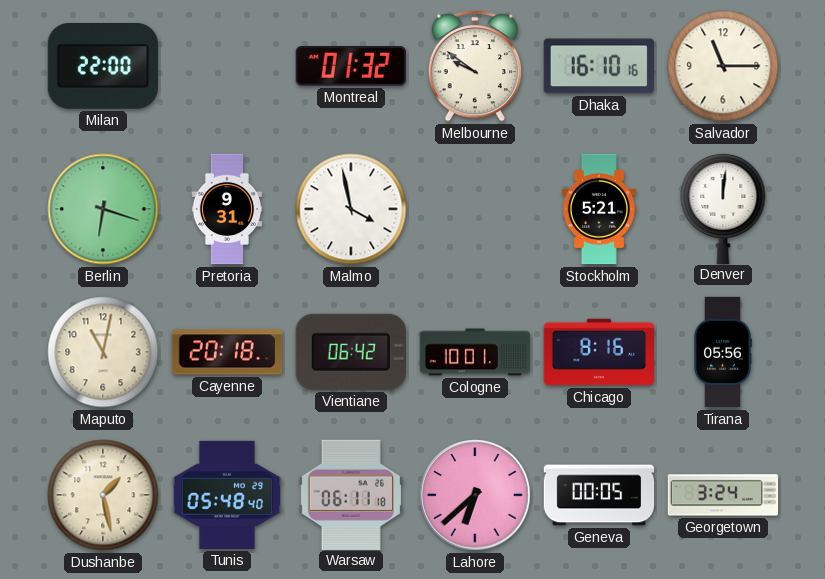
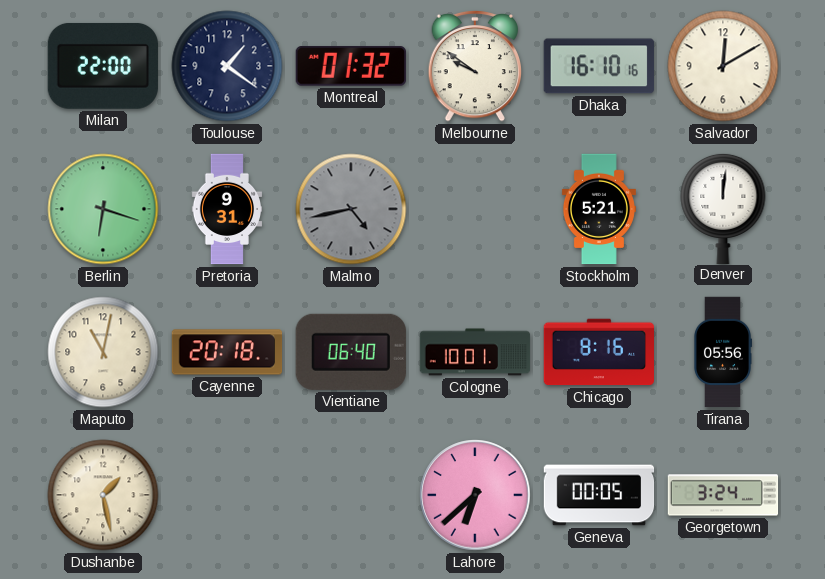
Toulouse: none -> 1:21 (227, 66)
Salvador: 11:15 -> 12:10 (723, 66)
Malmo: 3:58 -> 4:43 (351, 209)
Malmo dial: white -> grey (351, 209)
Vientiane: 06:42 -> 06:40 (351, 352)
Tunis: 05:48 -> none (226, 495)
Warsaw: 06:11 -> none (350, 494)
